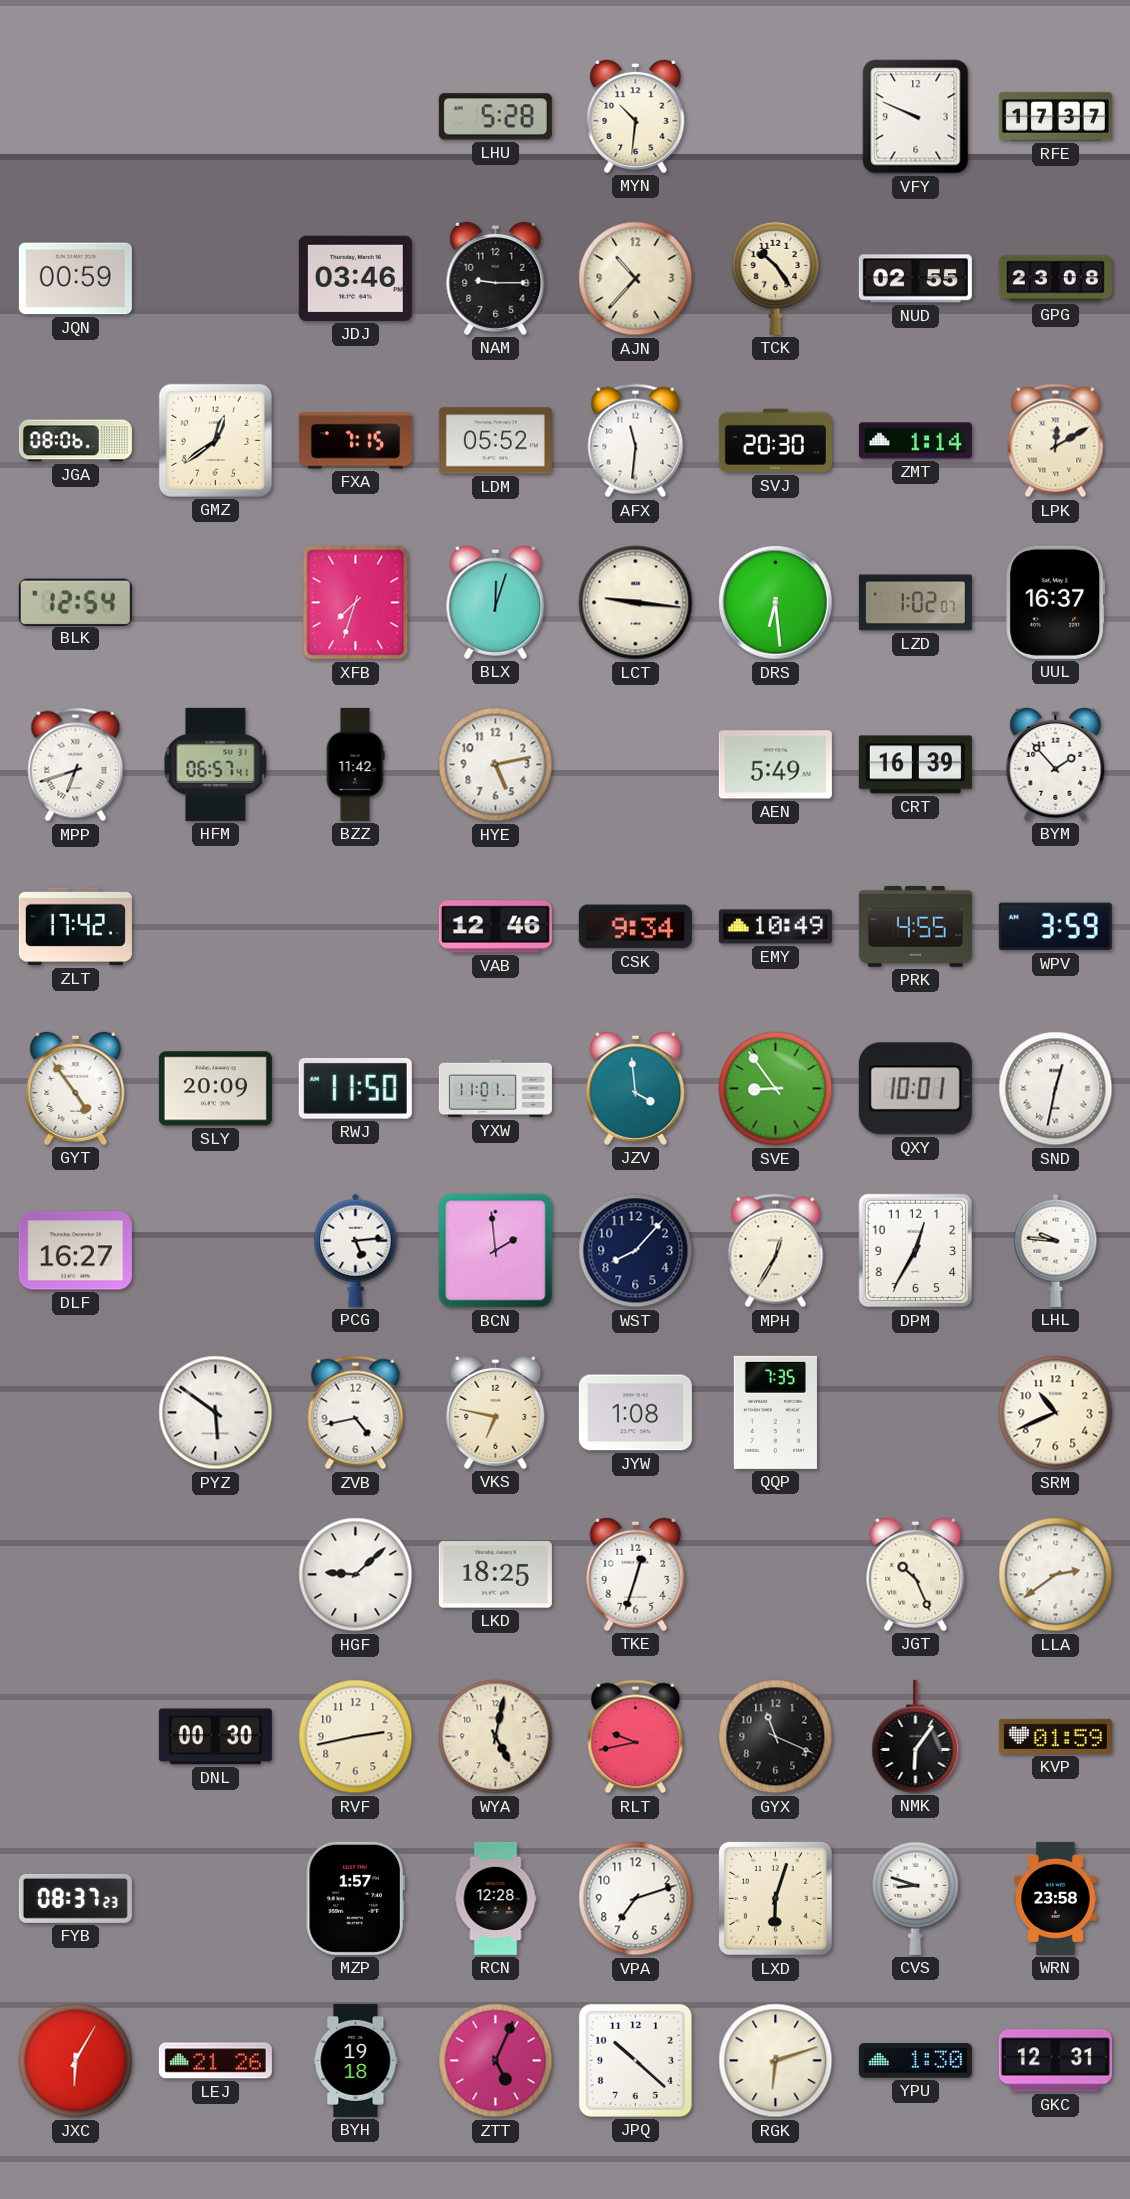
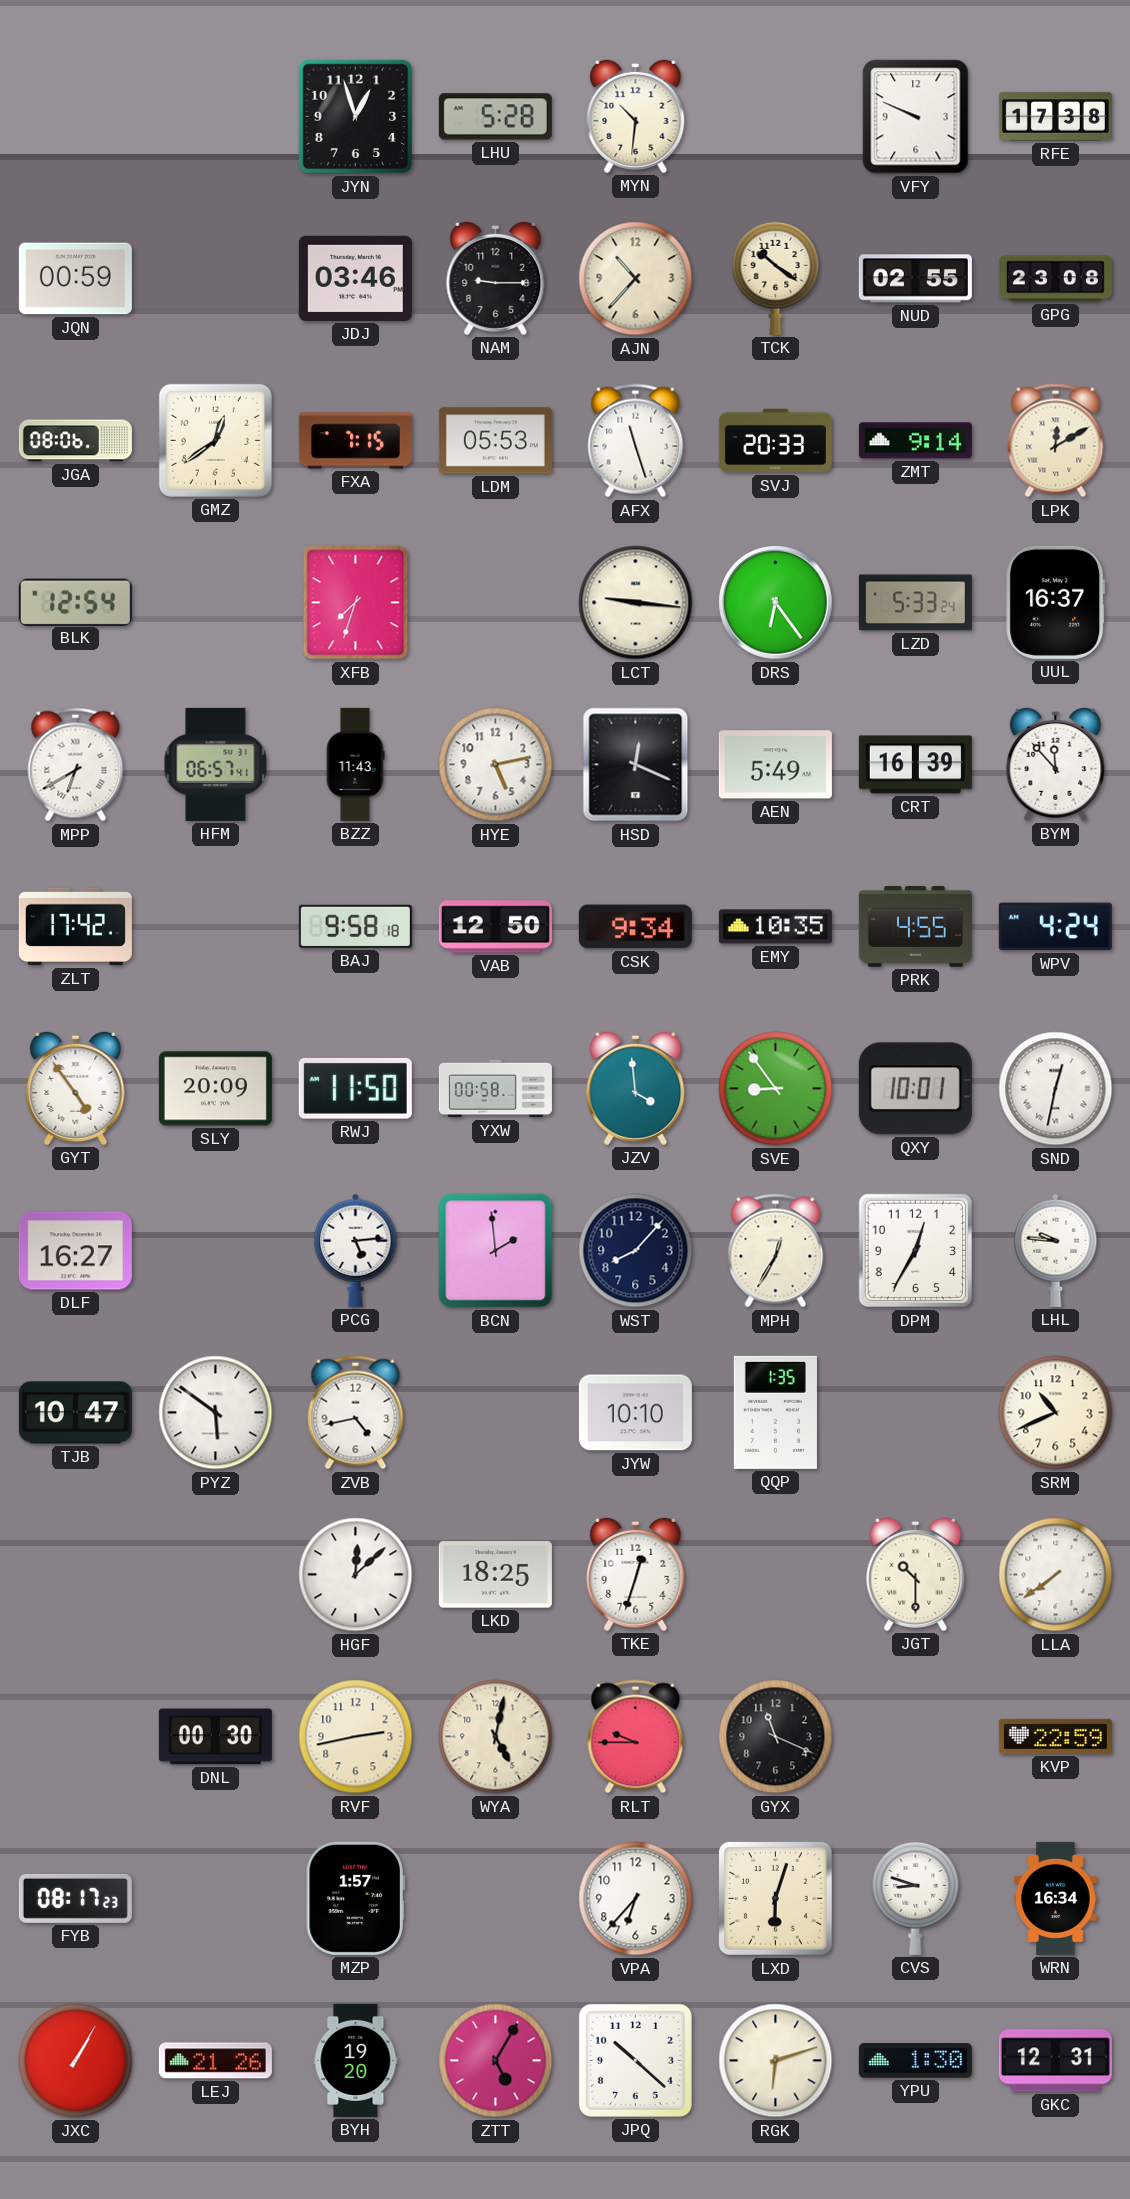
JYN: none -> 12:57 (356, 117)
RFE: 17:37 -> 17:38 (1055, 117)
TCK: 10:24 -> 10:21 (776, 278)
LDM: 05:52 -> 05:53 (495, 441)
AFX: 11:31 -> 11:27 (636, 441)
SVJ: 20:30 -> 20:33 (775, 441)
ZMT: 1:14 -> 9:14 (915, 441)
BLX: 12:03 -> none (496, 602)
DRS: 6:29 -> 6:24 (776, 603)
LZD: 1:02 -> 5:33 (915, 603)
MPP: 6:42 -> 6:40 (76, 765)
BZZ: 11:42 -> 11:43 (355, 764)
HSD: none -> 12:19 (636, 765)
BYM: 1:53 -> 11:53 (1056, 764)
BAJ: none -> 9:58 (355, 926)
VAB: 12:46 -> 12:50 (495, 927)
EMY: 10:49 -> 10:35 (775, 927)
WPV: 3:59 -> 4:24 (1055, 927)
YXW: 11:01 -> 00:58 (495, 1089)
TJB: none -> 10:47 (75, 1413)
VKS: 6:47 -> none (496, 1412)
JYW: 1:08 -> 10:10 (635, 1413)
QQP: 7:35 -> 1:35 (775, 1412)
HGF: 9:08 -> 12:08 (356, 1575)
JGT: 10:26 -> 10:30 (916, 1574)
LLA: 2:39 -> 7:39 (1056, 1575)
RLT: 9:43 -> 9:45 (636, 1737)
NMK: 6:06 -> none (916, 1736)
KVP: 01:59 -> 22:59 (1055, 1736)
FYB: 08:37 -> 08:17 (75, 1898)
RCN: 12:28 -> none (496, 1898)
VPA: 7:12 -> 6:37 (636, 1899)
WRN: 23:58 -> 16:34 (1056, 1898)
JXC: 6:05 -> 1:05 (76, 2061)
BYH: 19:18 -> 19:20 (356, 2060)
ZTT: 5:04 -> 5:05 (496, 2061)
